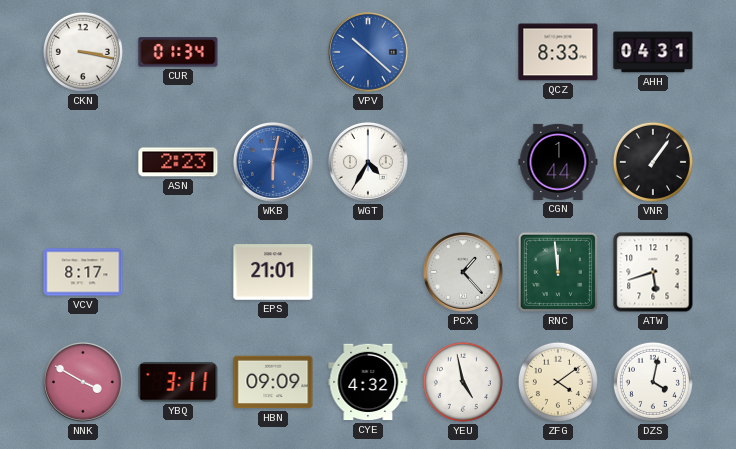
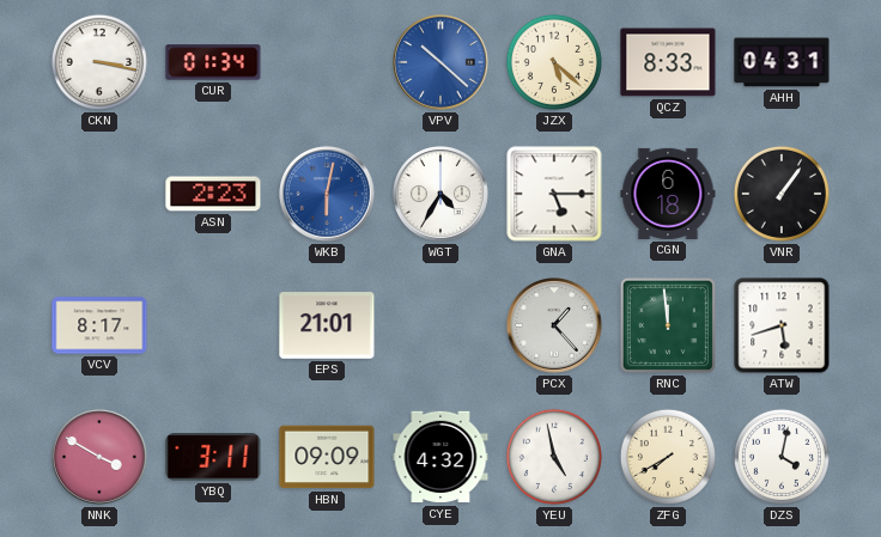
JZX: none -> 5:22 (554, 62)
GNA: none -> 5:15 (554, 194)
CGN: 1:44 -> 6:18 (668, 194)
ZFG: 4:09 -> 7:40 (668, 457)
